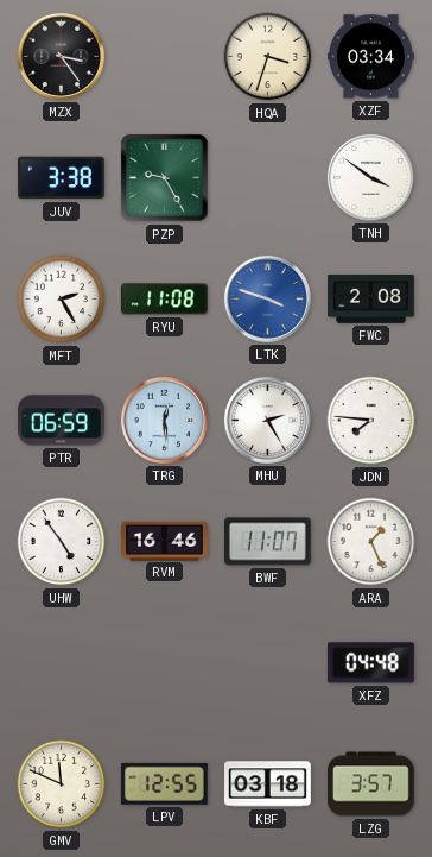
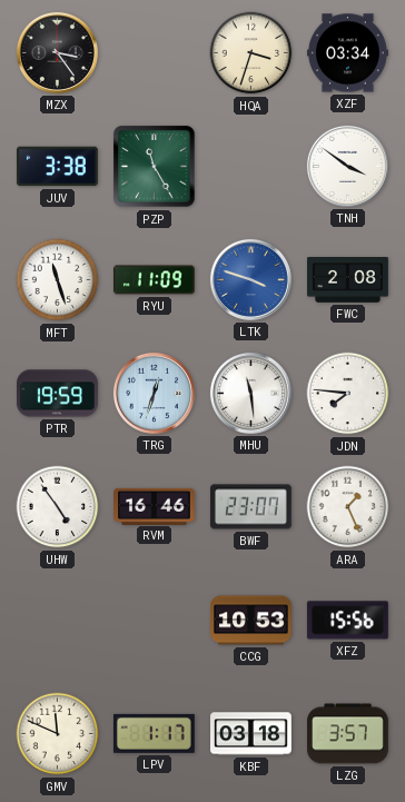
PZP: 9:25 -> 11:25 (155, 167)
MFT: 2:25 -> 11:27 (58, 280)
RYU: 11:08 -> 11:09 (154, 280)
PTR: 06:59 -> 19:59 (58, 394)
TRG: 12:29 -> 12:33 (154, 393)
MHU: 2:25 -> 11:29 (250, 393)
BWF: 11:07 -> 23:07 (250, 507)
CCG: none -> 10:53 (251, 621)
XFZ: 04:48 -> 15:56 (347, 621)
LPV: 12:55 -> 1:17 (154, 733)
